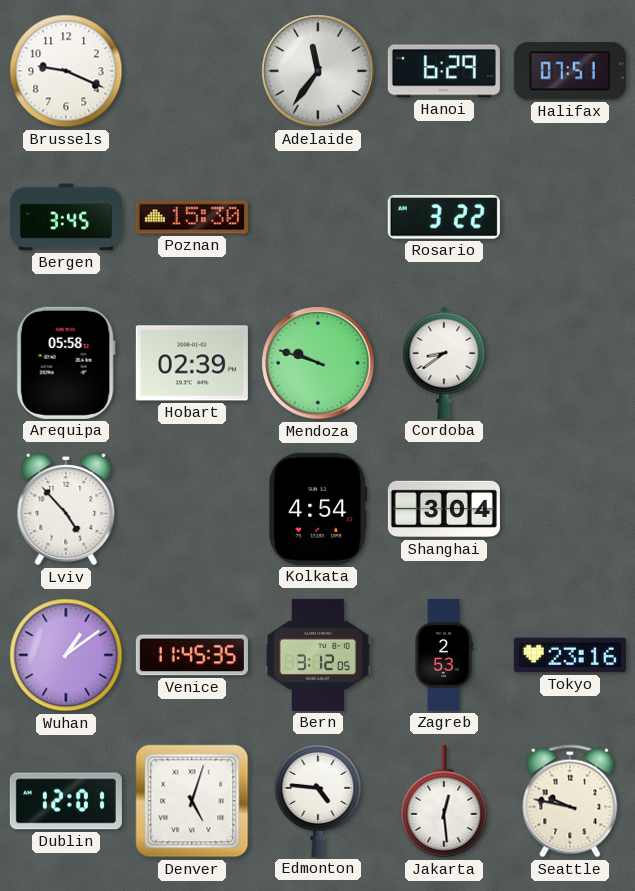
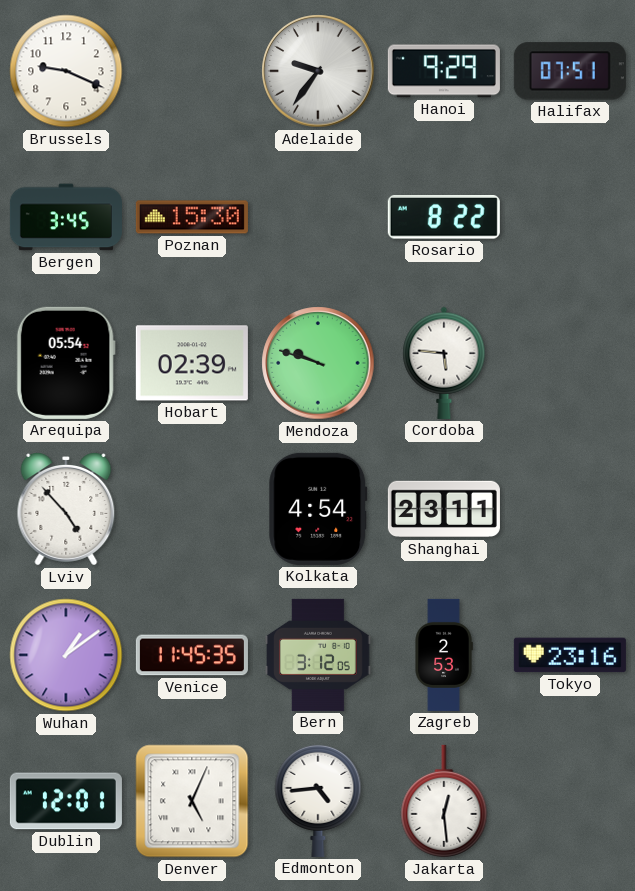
Adelaide: 11:36 -> 9:36 (318, 71)
Hanoi: 6:29 -> 9:29 (444, 71)
Rosario: 3:22 -> 8:22 (444, 218)
Arequipa: 05:58 -> 05:54 (66, 363)
Cordoba: 8:39 -> 5:46 (444, 363)
Shanghai: 3:04 -> 23:11 (444, 509)
Denver: 5:03 -> 5:04 (192, 801)
Edmonton: 4:46 -> 4:44 (318, 800)
Seattle: 9:47 -> none (570, 801)
